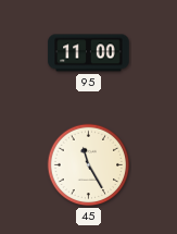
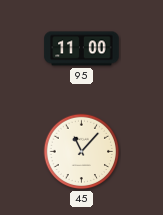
45: 11:25 -> 11:07 (82, 152)
